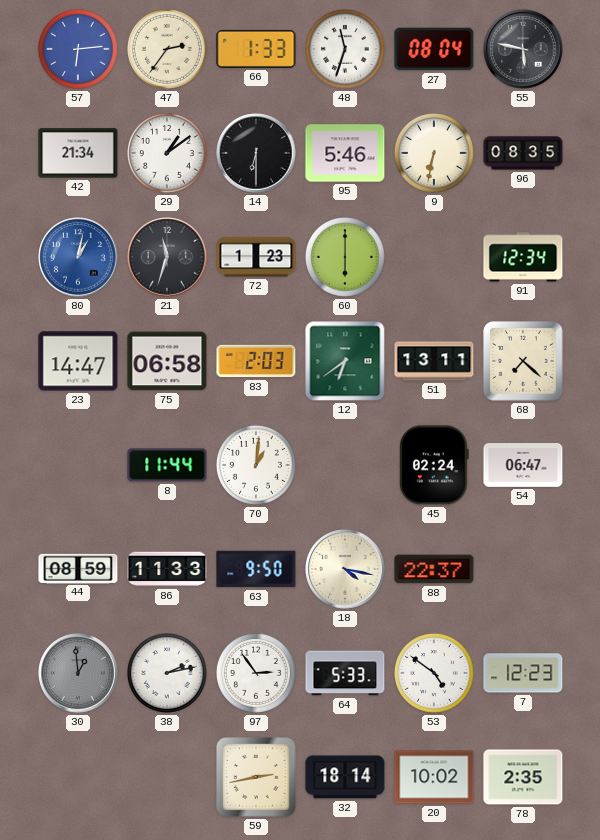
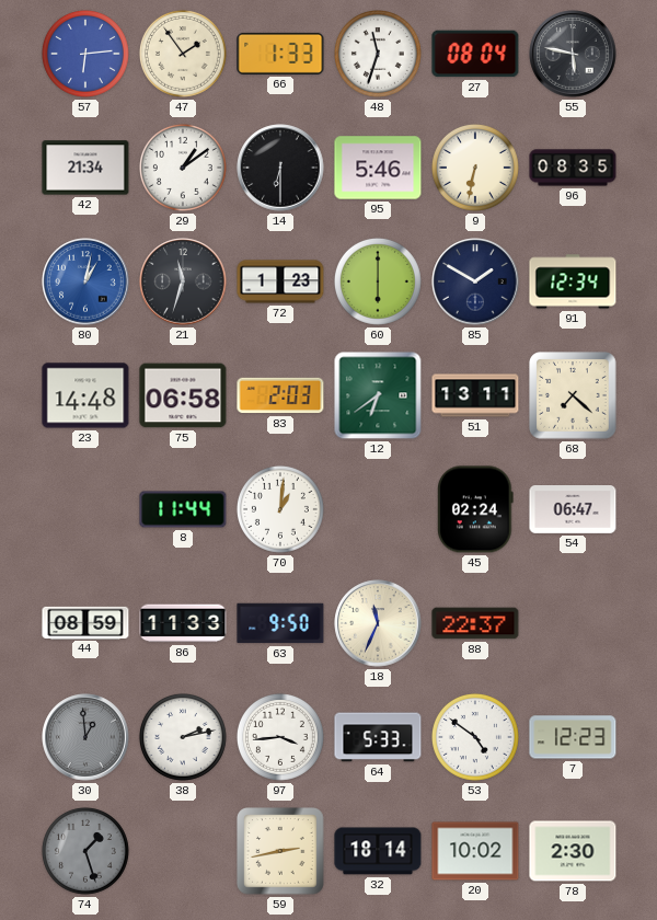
47: 2:36 -> 1:54 (183, 54)
85: none -> 1:50 (475, 281)
23: 14:47 -> 14:48 (85, 395)
18: 4:17 -> 11:34 (378, 623)
97: 2:54 -> 3:44 (280, 737)
74: none -> 1:27 (85, 851)
78: 2:35 -> 2:30 (573, 851)
